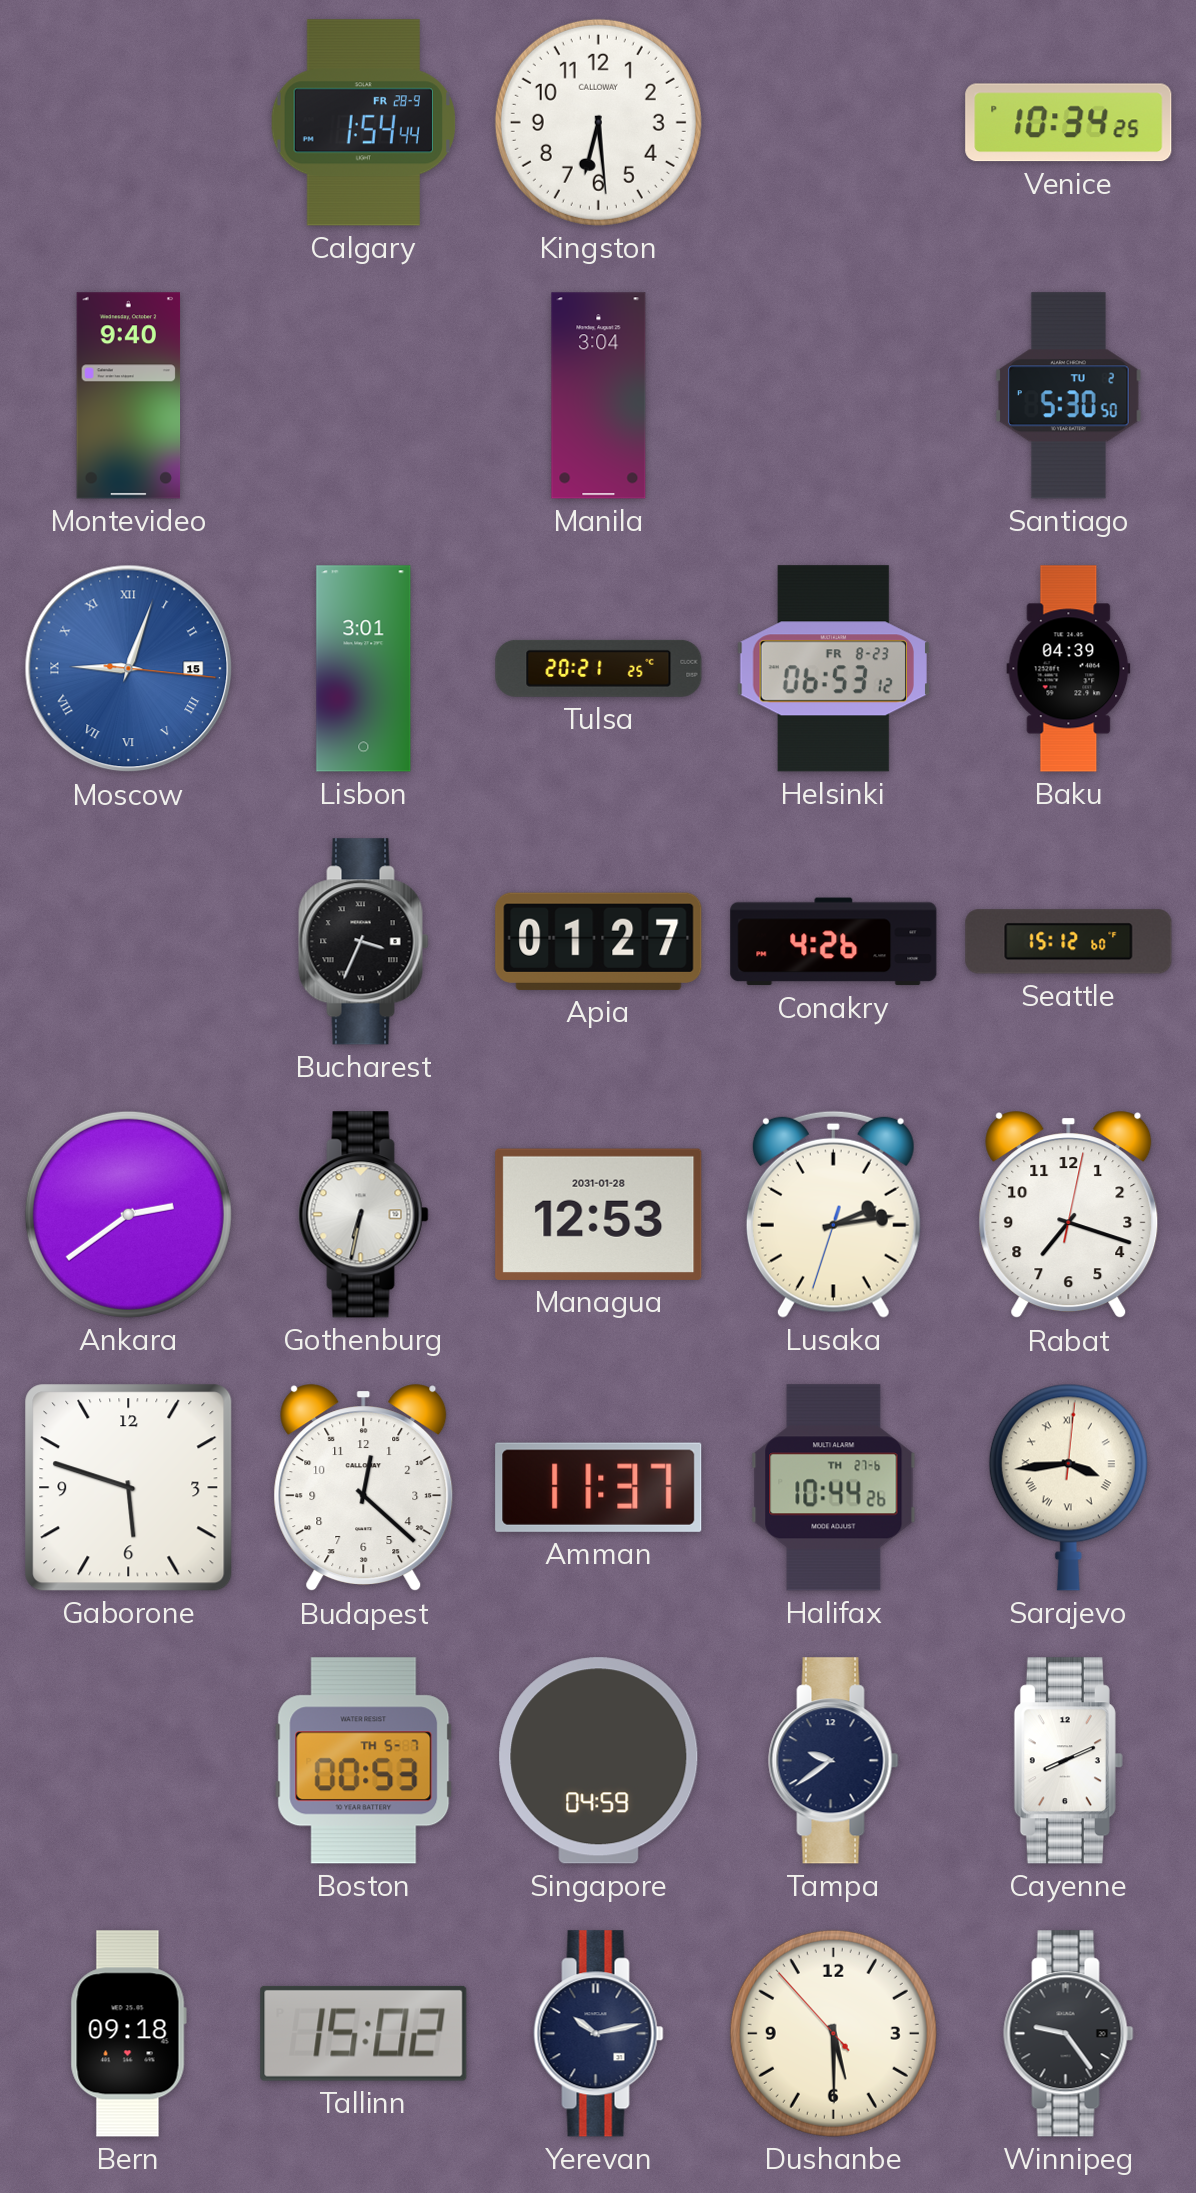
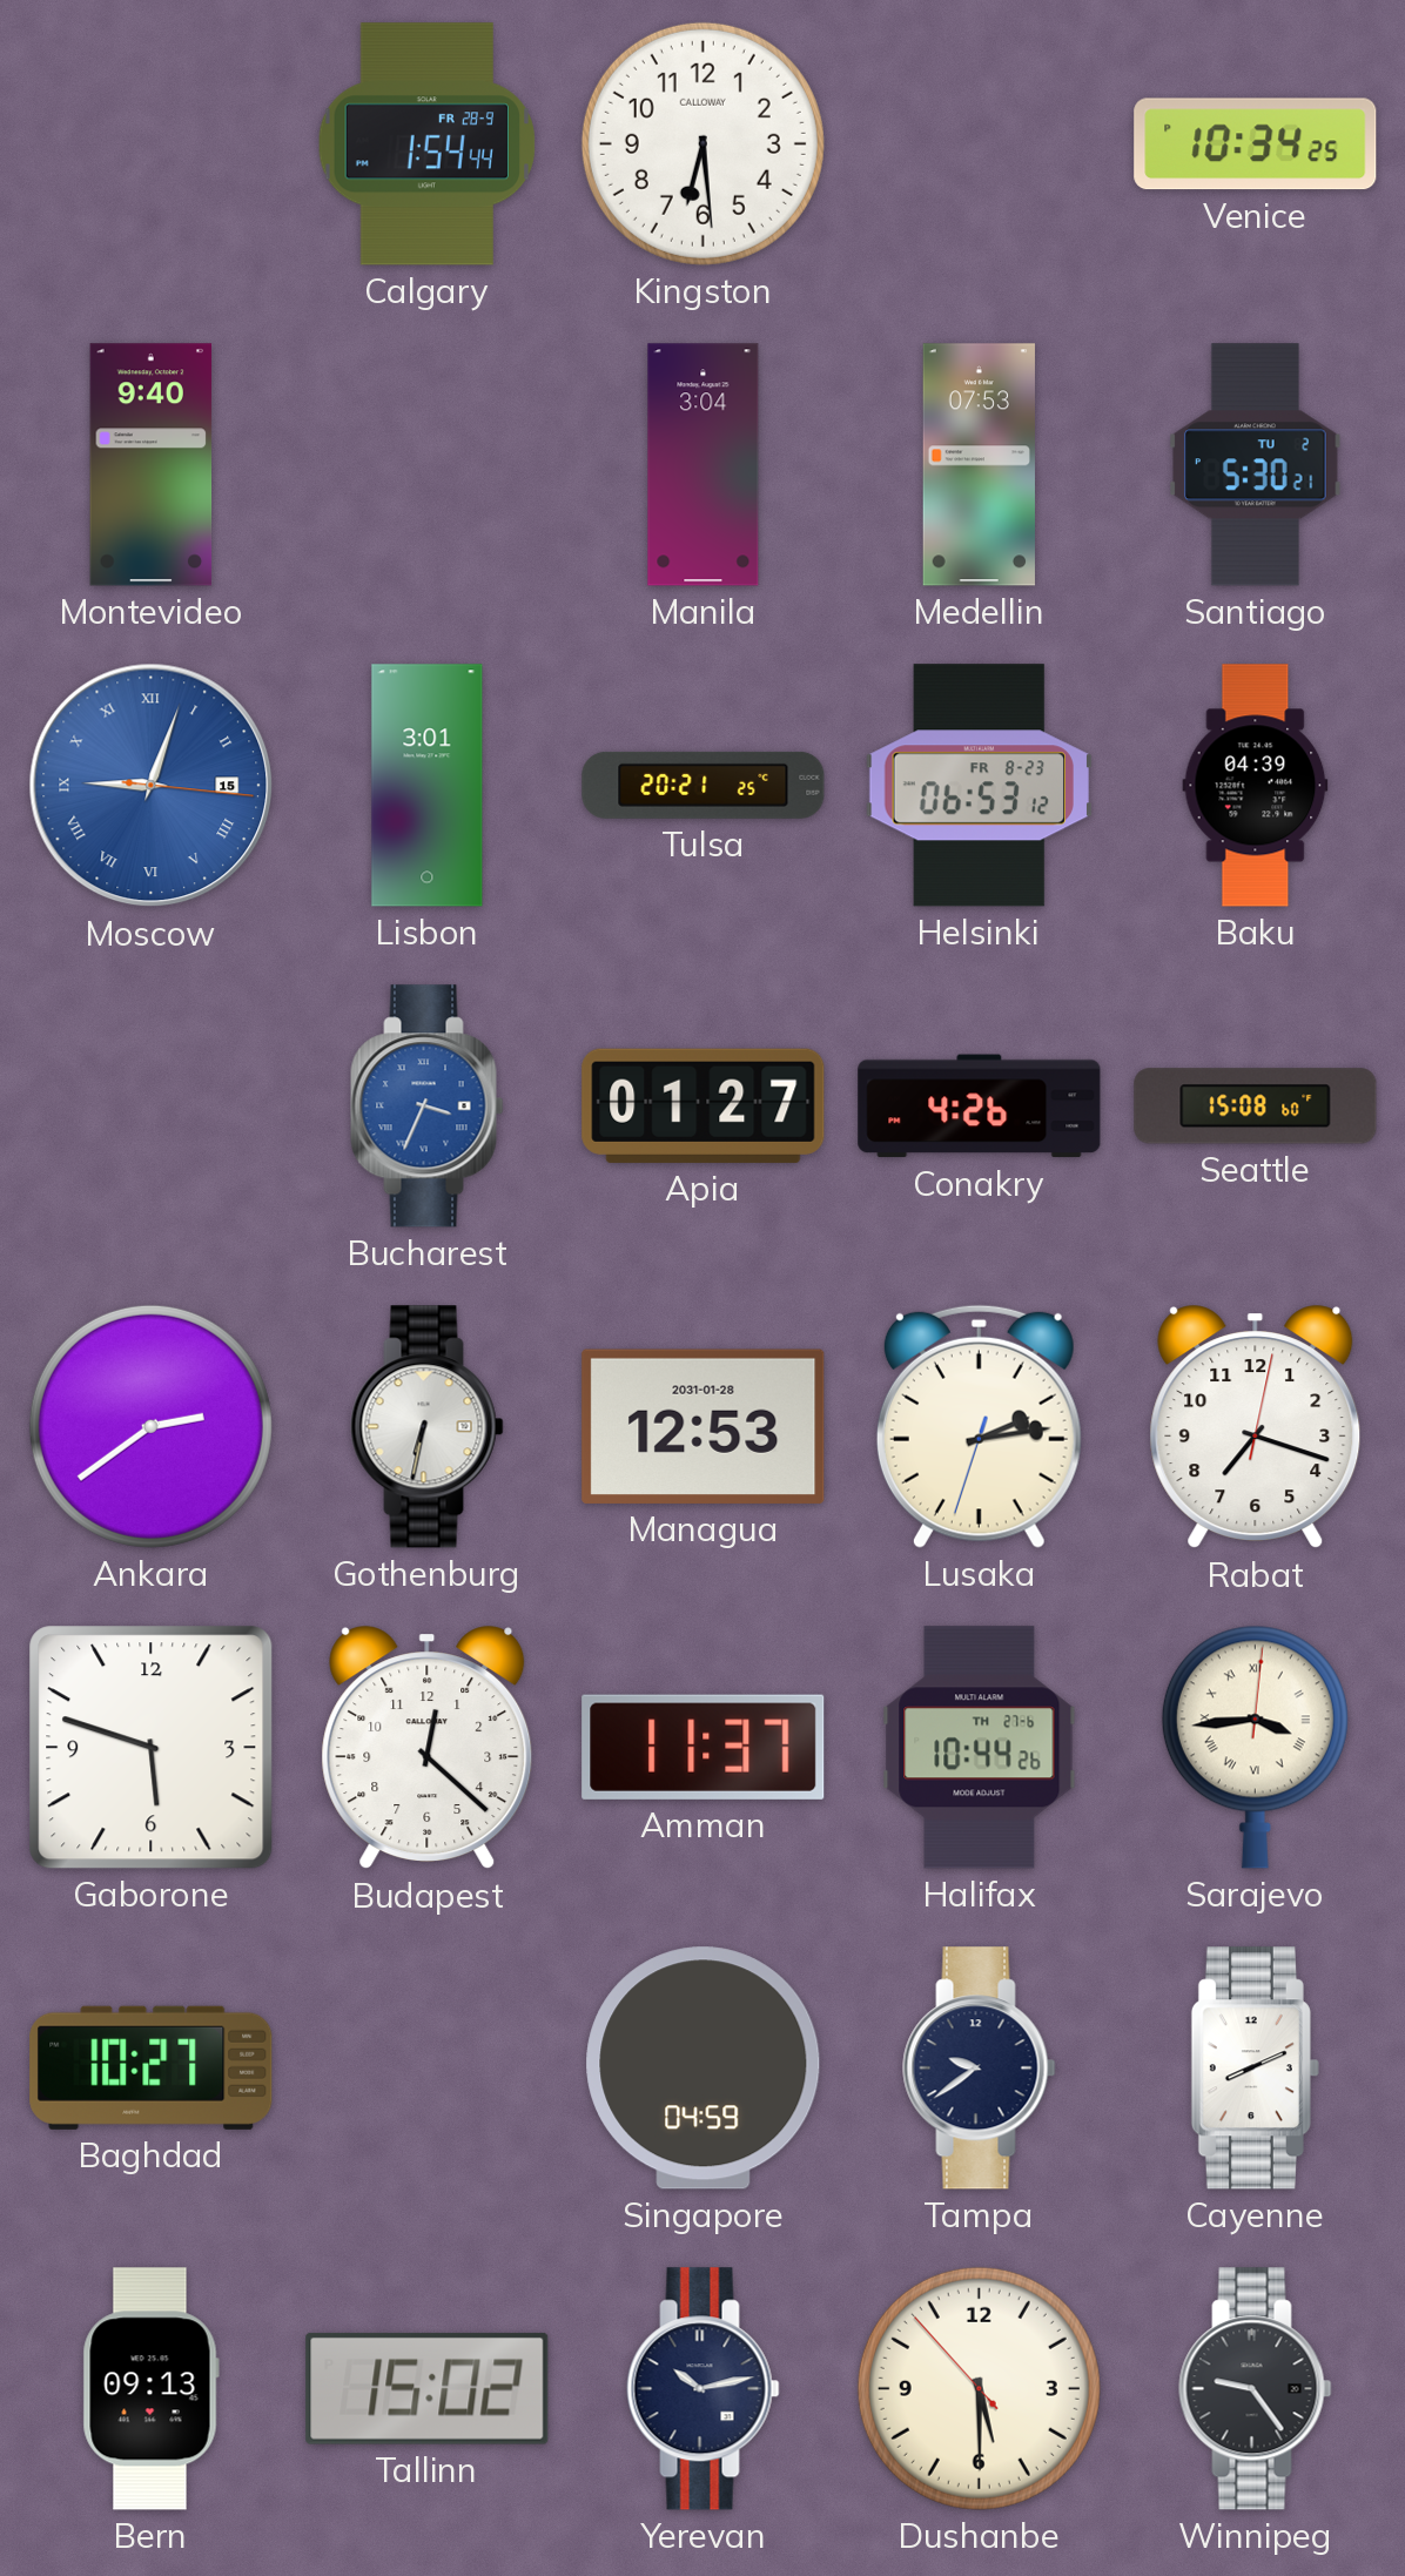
Medellin: none -> 07:53 (979, 465)
Santiago: 5:30:50 -> 5:30:21 (1256, 465)
Bucharest dial: black -> blue (428, 1107)
Seattle: 15:12 -> 15:08 (1256, 1107)
Baghdad: none -> 10:27 (152, 2067)
Boston: 00:53 -> none (364, 1761)
Bern: 09:18 -> 09:13 (150, 2389)
